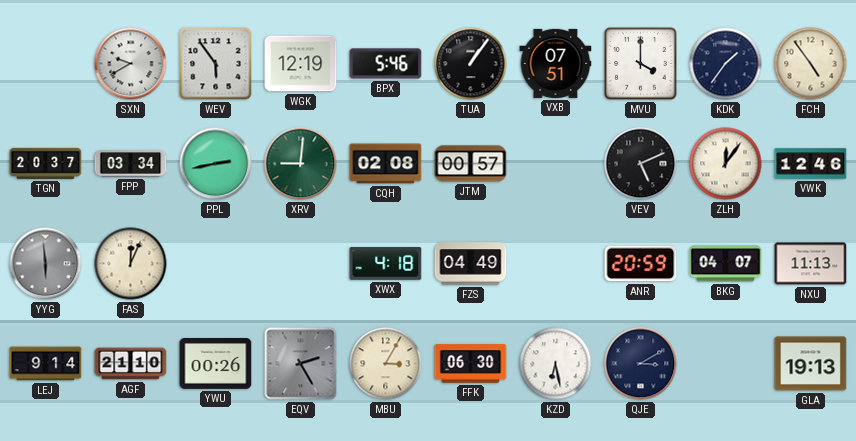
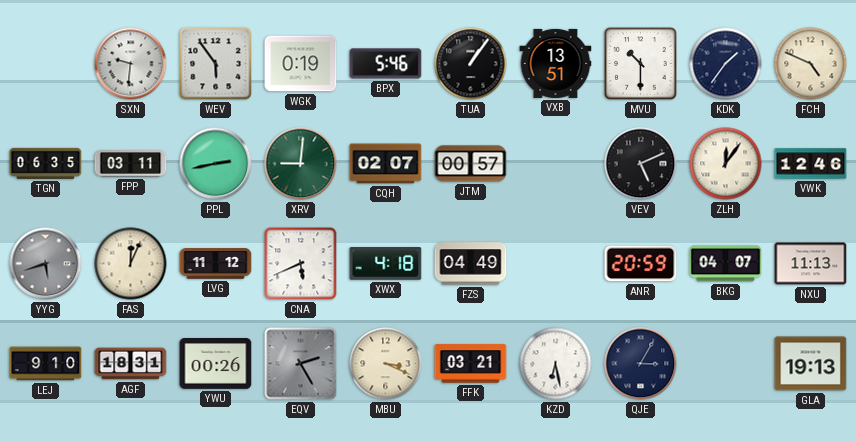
SXN: 9:40 -> 9:31 (131, 64)
WGK: 12:19 -> 0:19 (301, 64)
VXB: 07:51 -> 13:51 (556, 63)
MVU: 4:00 -> 10:30 (641, 64)
FCH: 4:54 -> 4:49 (811, 64)
TGN: 20:37 -> 06:35 (46, 163)
FPP: 03:34 -> 03:11 (131, 164)
CQH: 02:08 -> 02:07 (386, 164)
YYG: 5:59 -> 5:42 (46, 264)
LVG: none -> 11:12 (216, 264)
CNA: none -> 5:41 (301, 264)
LEJ: 9:14 -> 9:10 (46, 364)
AGF: 21:10 -> 18:31 (131, 364)
MBU: 3:05 -> 3:19 (386, 364)
FFK: 06:30 -> 03:21 (471, 364)
QJE: 3:10 -> 3:05 (641, 364)
